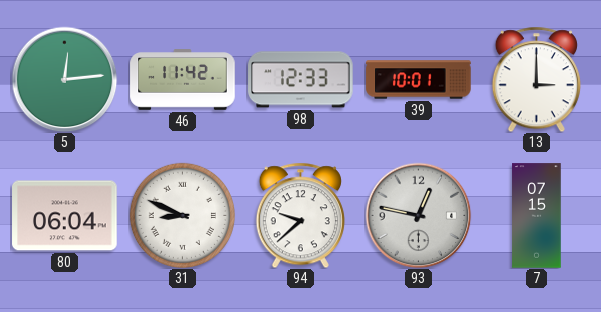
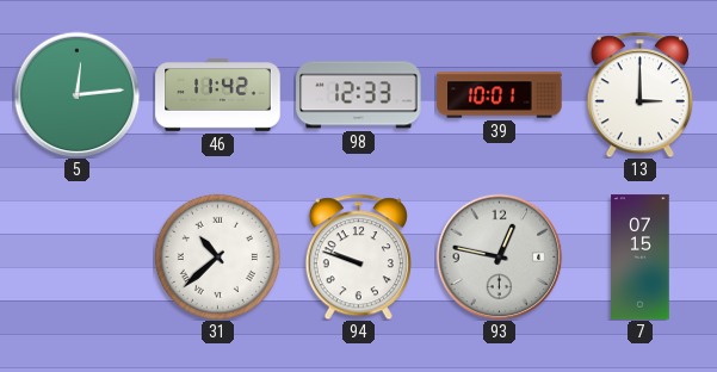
80: 06:04 -> none (65, 216)
31: 8:49 -> 10:38 (217, 256)
94: 9:38 -> 9:48 (358, 256)
